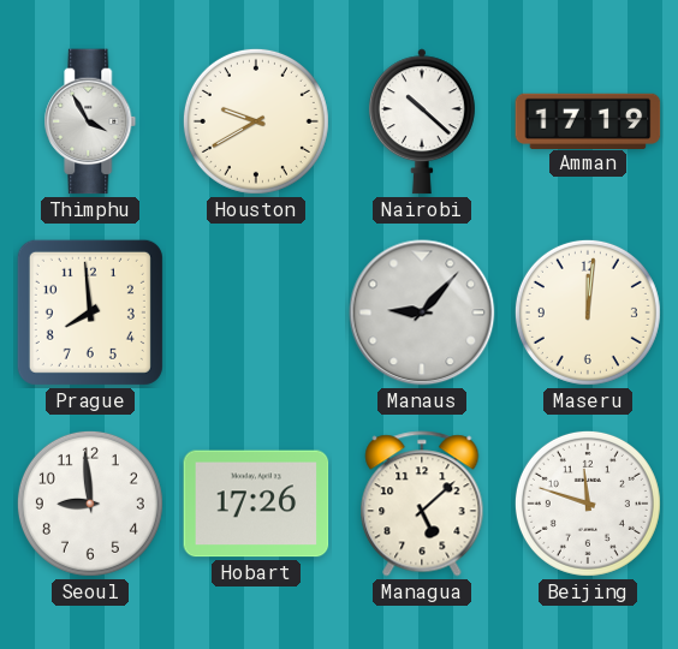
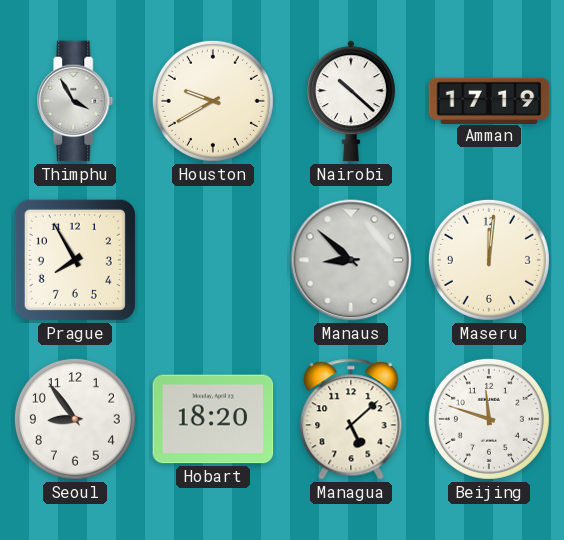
Prague: 7:59 -> 7:55 (75, 260)
Manaus: 9:07 -> 8:52 (351, 260)
Seoul: 8:59 -> 8:54 (75, 419)
Hobart: 17:26 -> 18:20 (213, 419)
